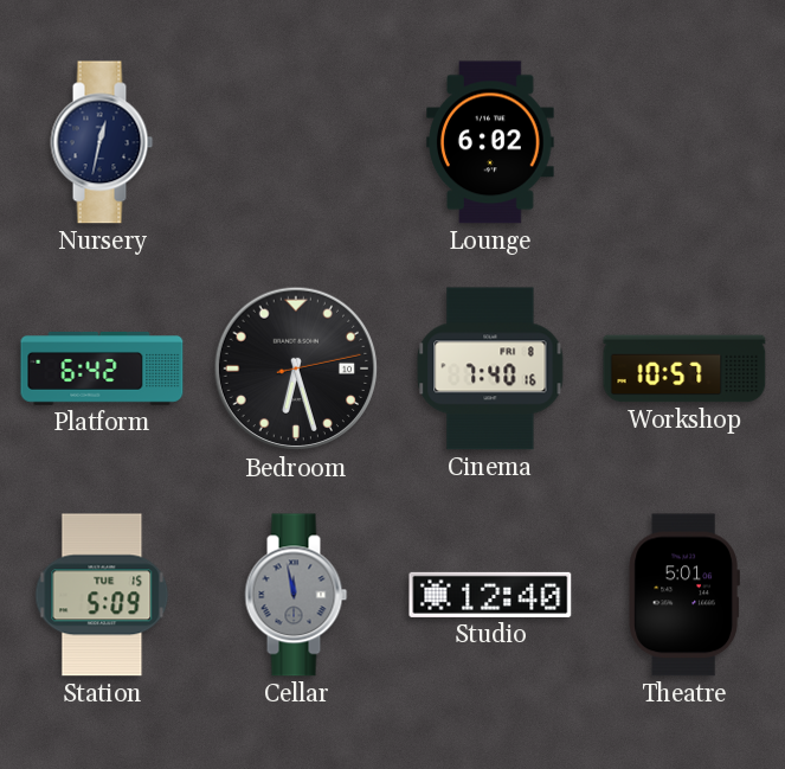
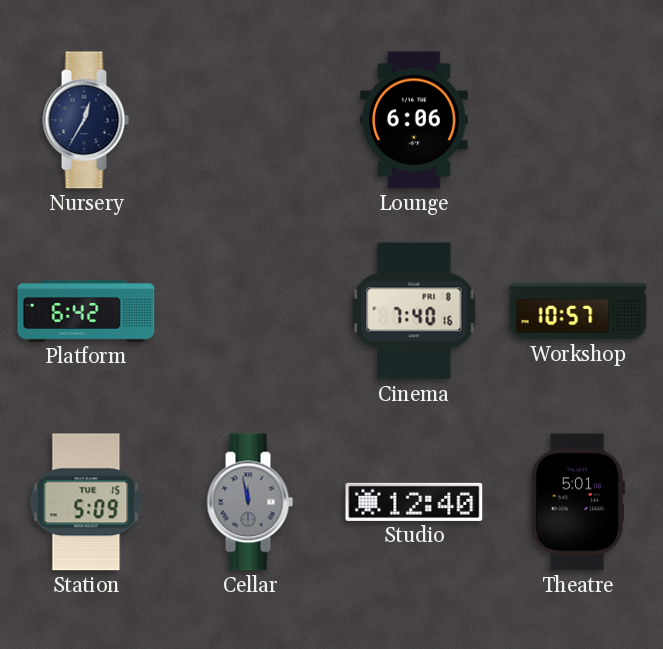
Nursery: 12:32 -> 12:35 (86, 120)
Lounge: 6:02 -> 6:06 (415, 120)
Bedroom: 6:27 -> none (296, 369)
